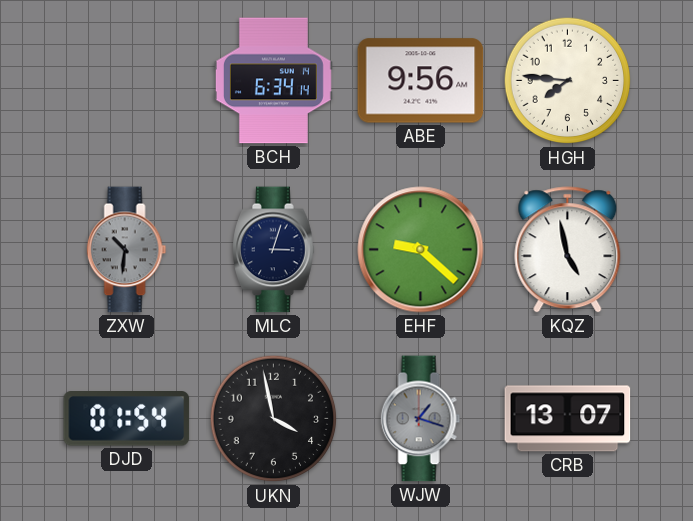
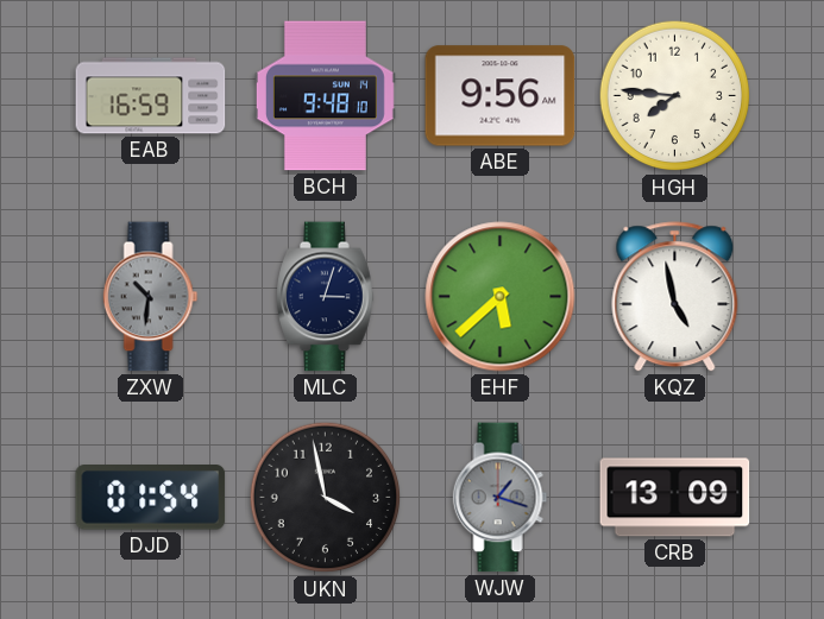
EAB: none -> 16:59 (151, 96)
BCH: 6:34 -> 9:48 (325, 96)
EHF: 9:22 -> 5:38 (501, 297)
CRB: 13:07 -> 13:09 (675, 498)
